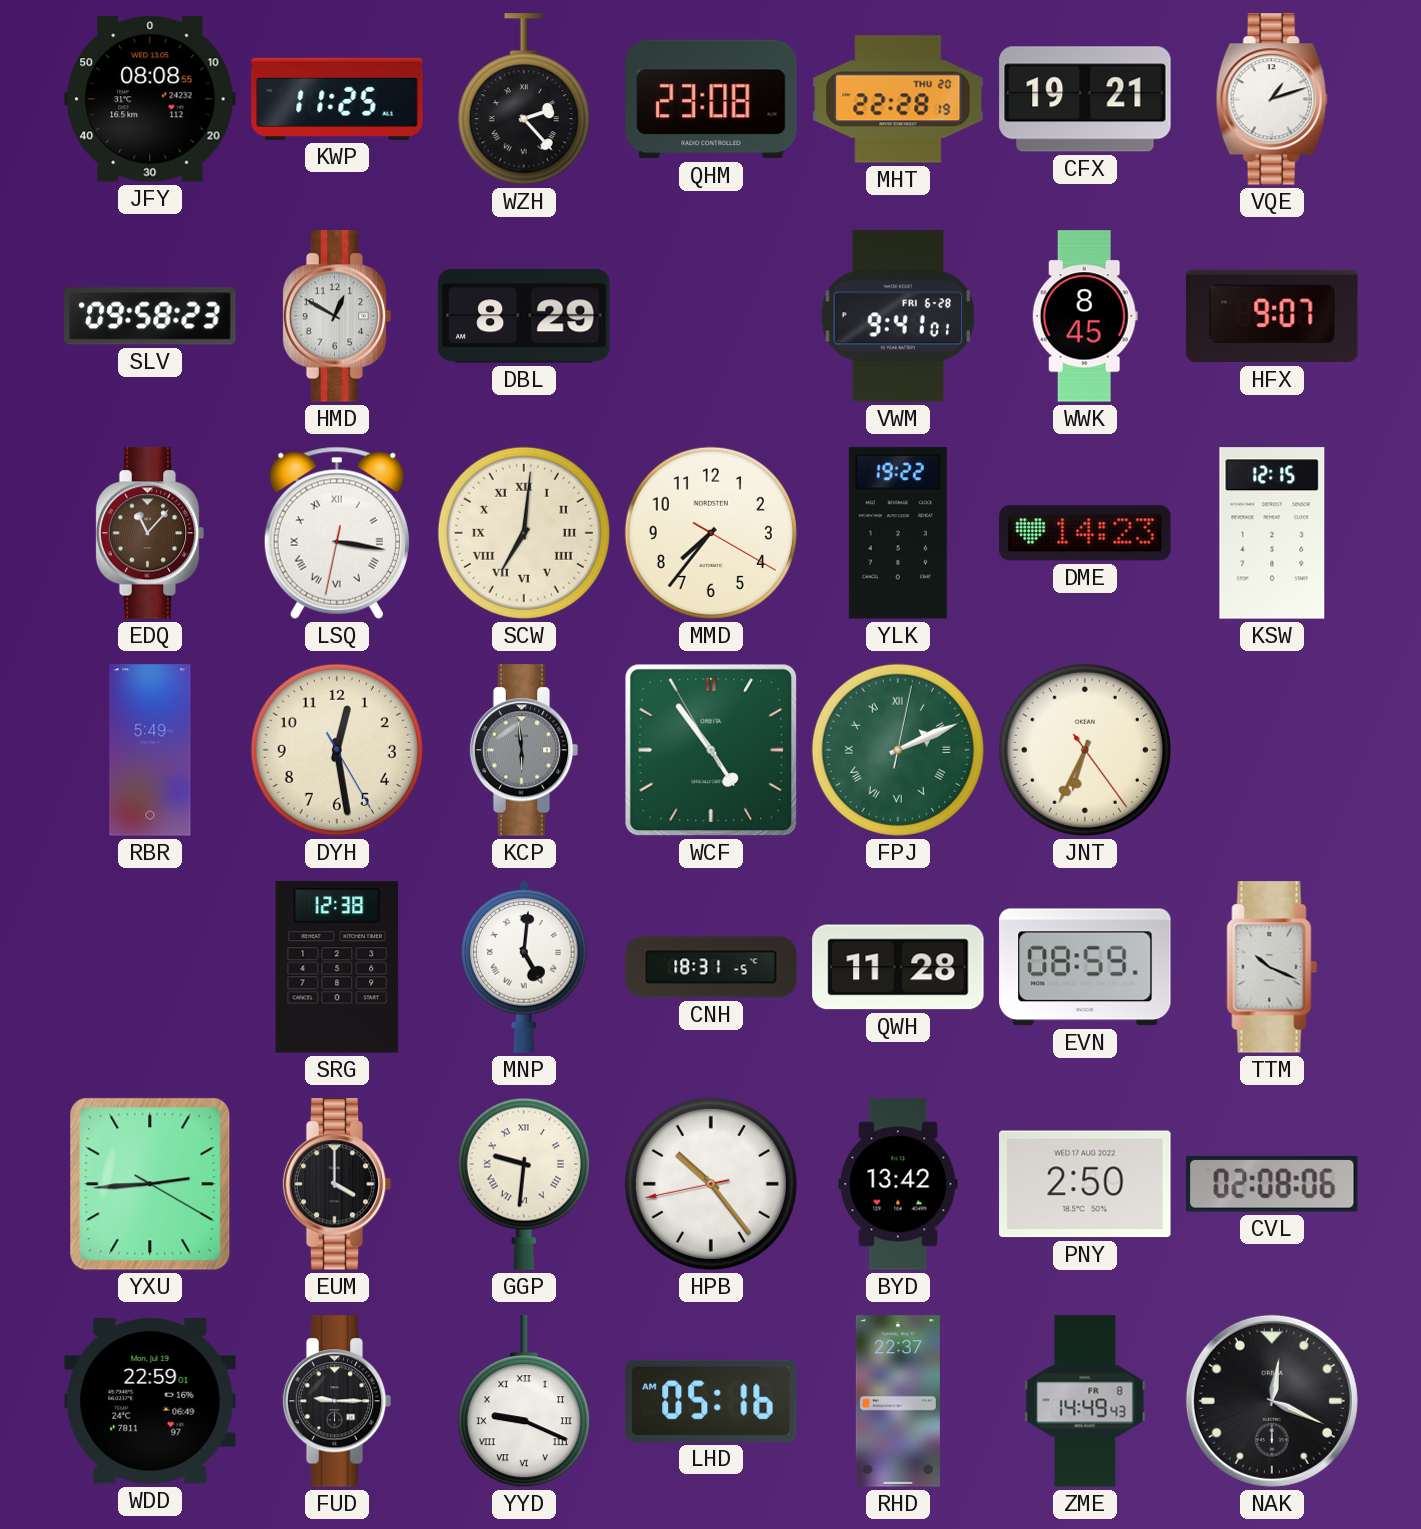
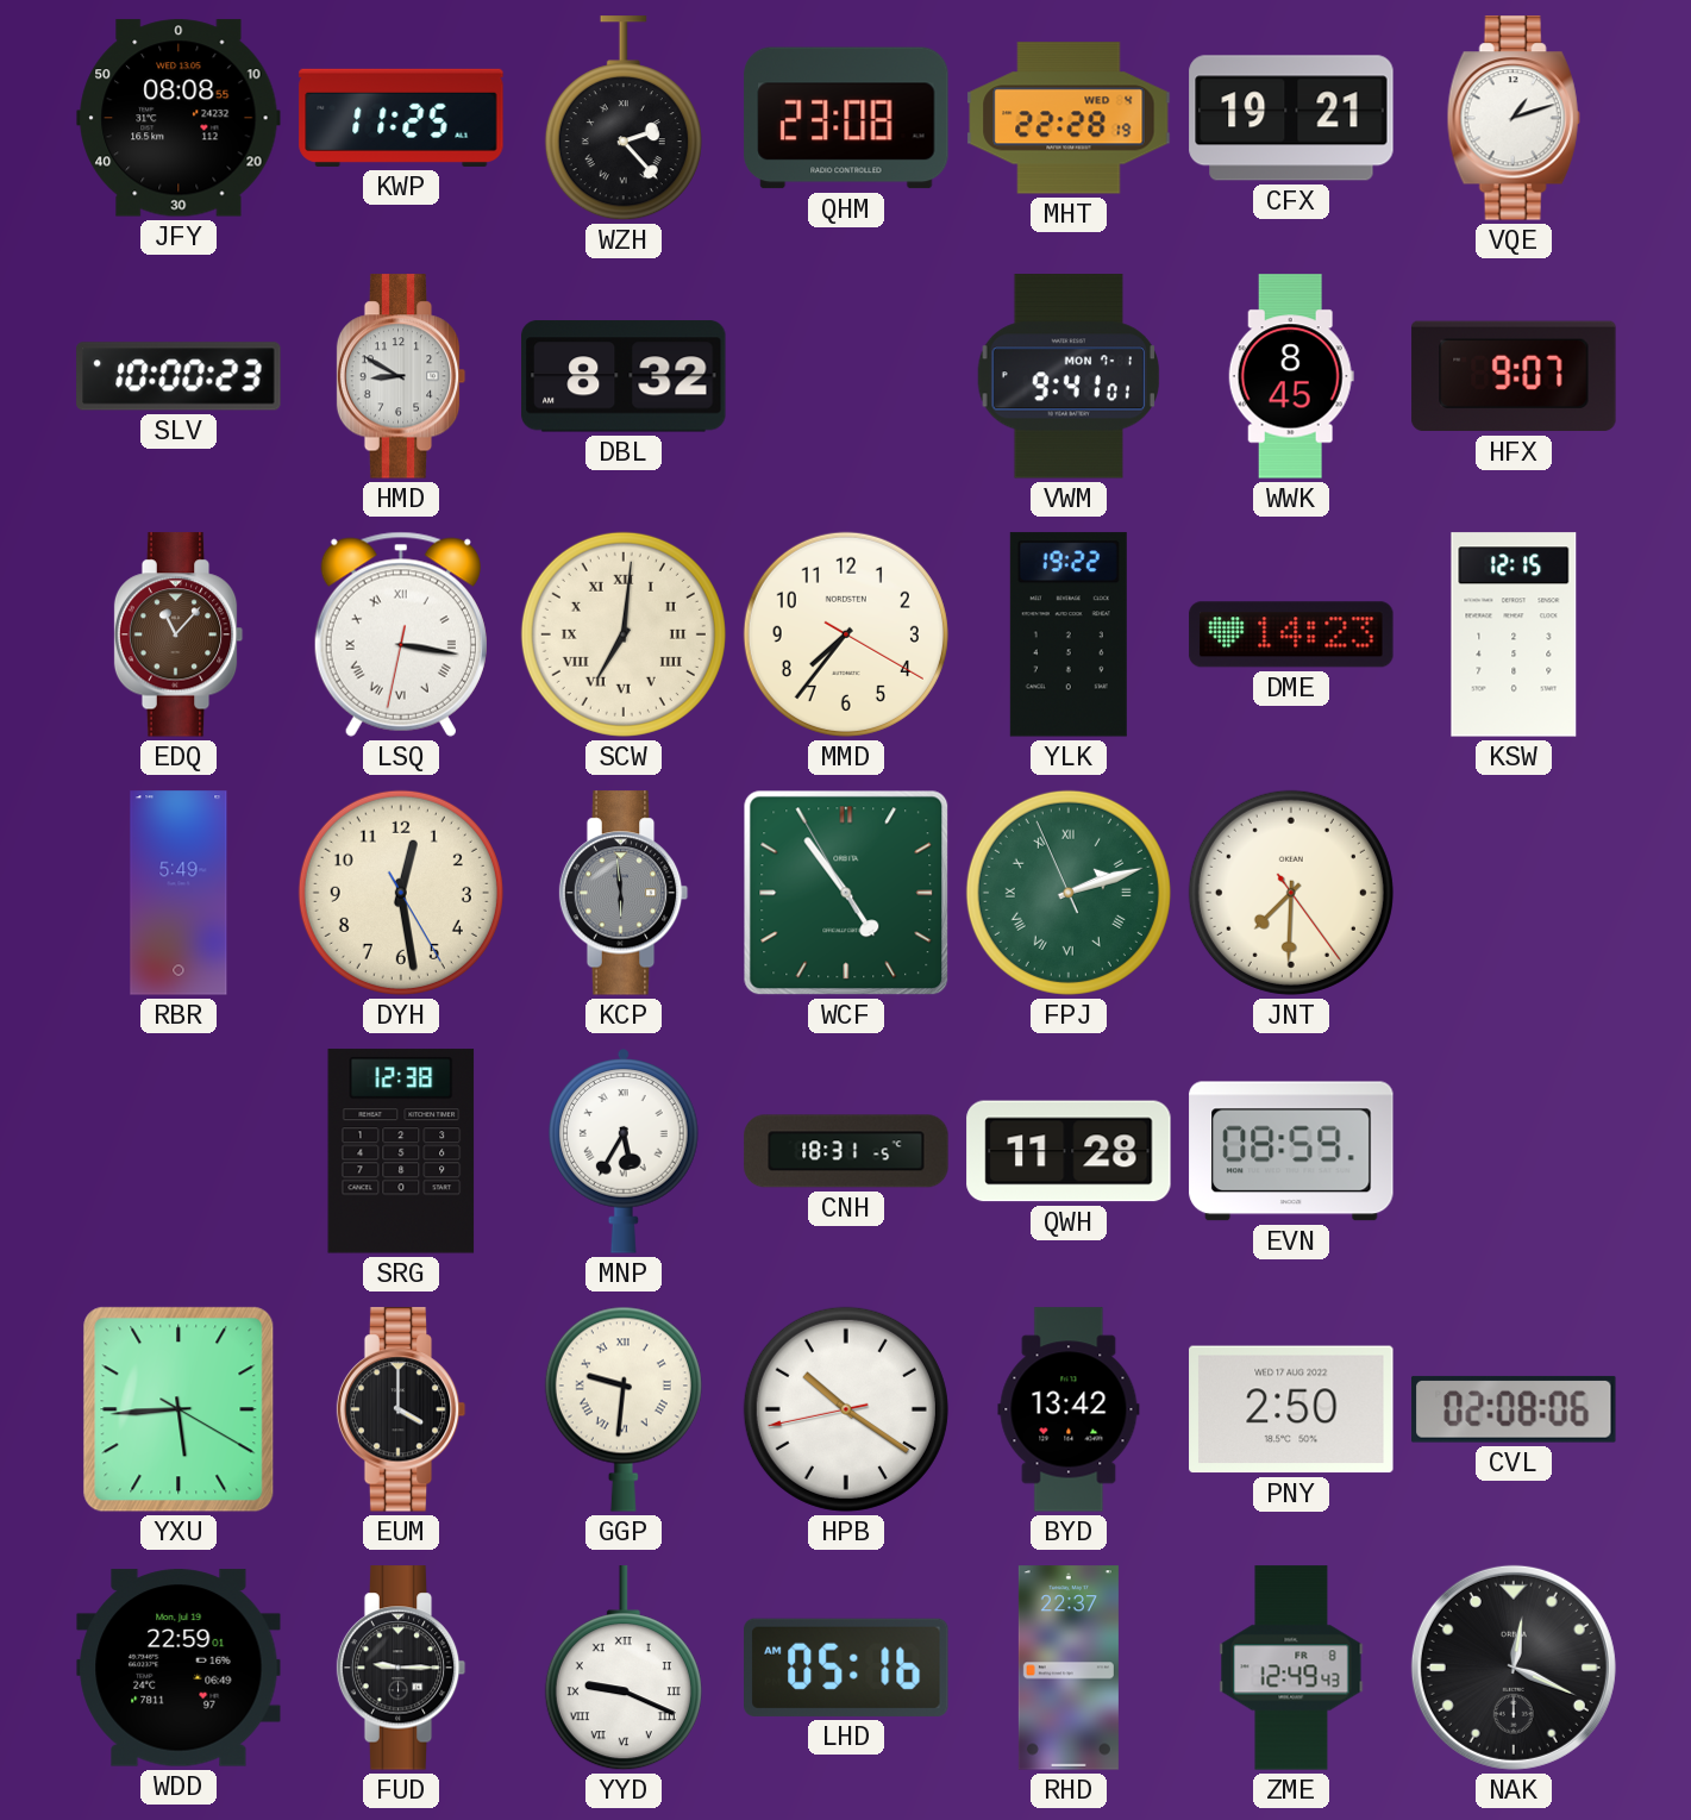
MHT date: THU 20 -> WED 4 (1069, 118)
SLV: 09:58 -> 10:00 (179, 376)
HMD: 12:50 -> 8:50 (401, 376)
DBL: 8:29 -> 8:32 (624, 376)
VWM date: FRI 6-28 -> MON 7-1 (1069, 376)
FPJ: 2:11:02 -> 2:11:56 (1069, 893)
JNT: 6:34 -> 7:30 (1291, 893)
MNP: 5:01 -> 5:35 (625, 1151)
TTM: 10:19 -> none (1272, 967)
YXU: 2:44 -> 5:44 (179, 1409)
HPB: 10:23 -> 10:20 (846, 1409)
ZME: 14:49 -> 12:49 (1291, 1668)
